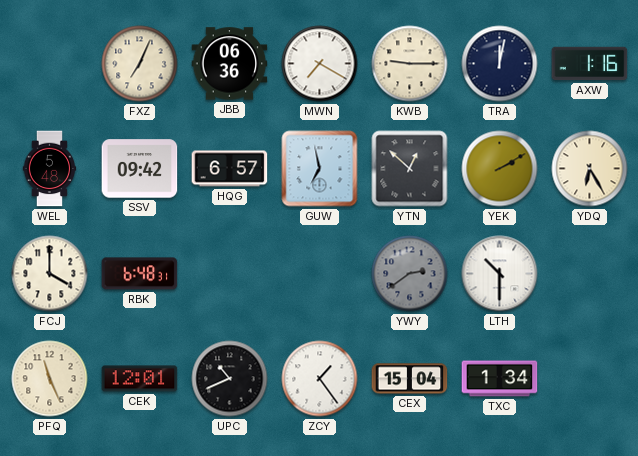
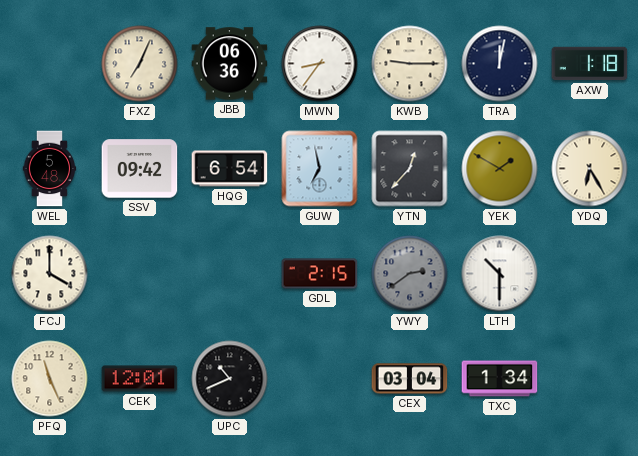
MWN: 7:20 -> 8:36 (320, 64)
AXW: 1:16 -> 1:18 (590, 64)
HQG: 6:57 -> 6:54 (230, 169)
YTN: 12:52 -> 12:37 (410, 169)
YEK: 2:10 -> 1:50 (500, 169)
RBK: 6:48 -> none (140, 274)
GDL: none -> 2:15 (320, 274)
ZCY: 1:24 -> none (320, 379)
CEX: 15:04 -> 03:04 (410, 379)
